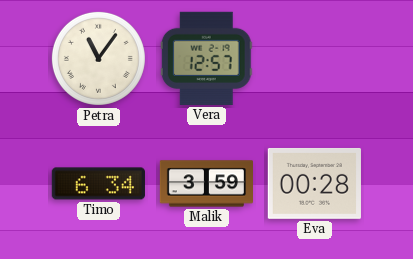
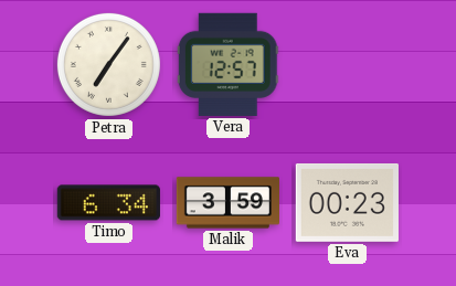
Petra: 11:06 -> 7:06 (108, 64)
Eva: 00:28 -> 00:23 (347, 202)
